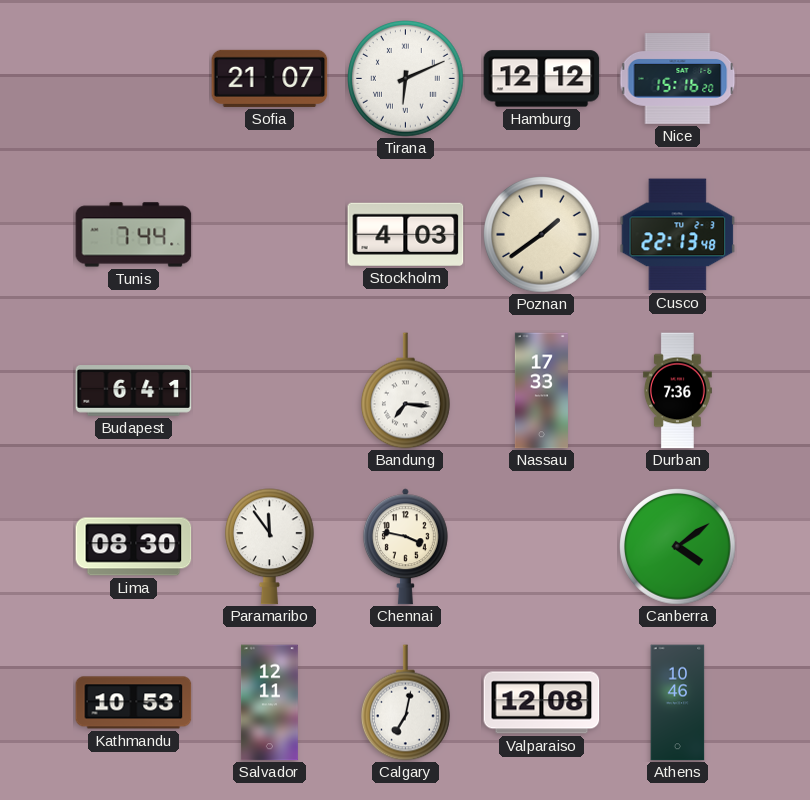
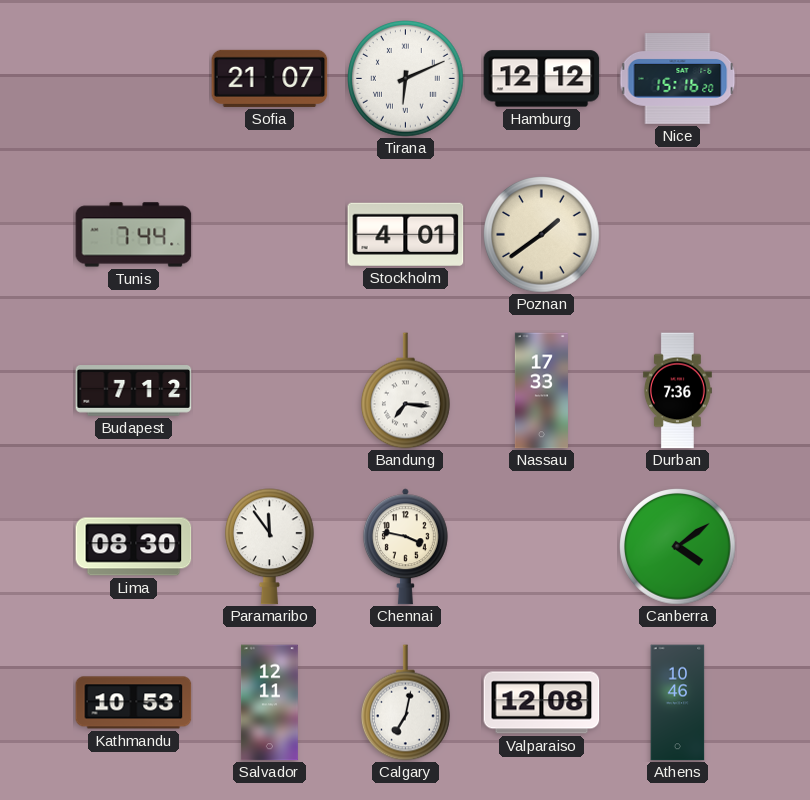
Stockholm: 4:03 -> 4:01 (406, 234)
Cusco: 22:13 -> none (678, 235)
Budapest: 6:41 -> 7:12 (134, 391)
